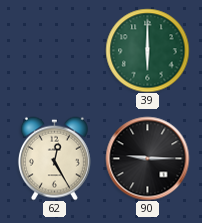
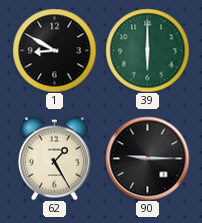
1: none -> 8:50 (54, 50)
62: 12:25 -> 1:25 (54, 158)
